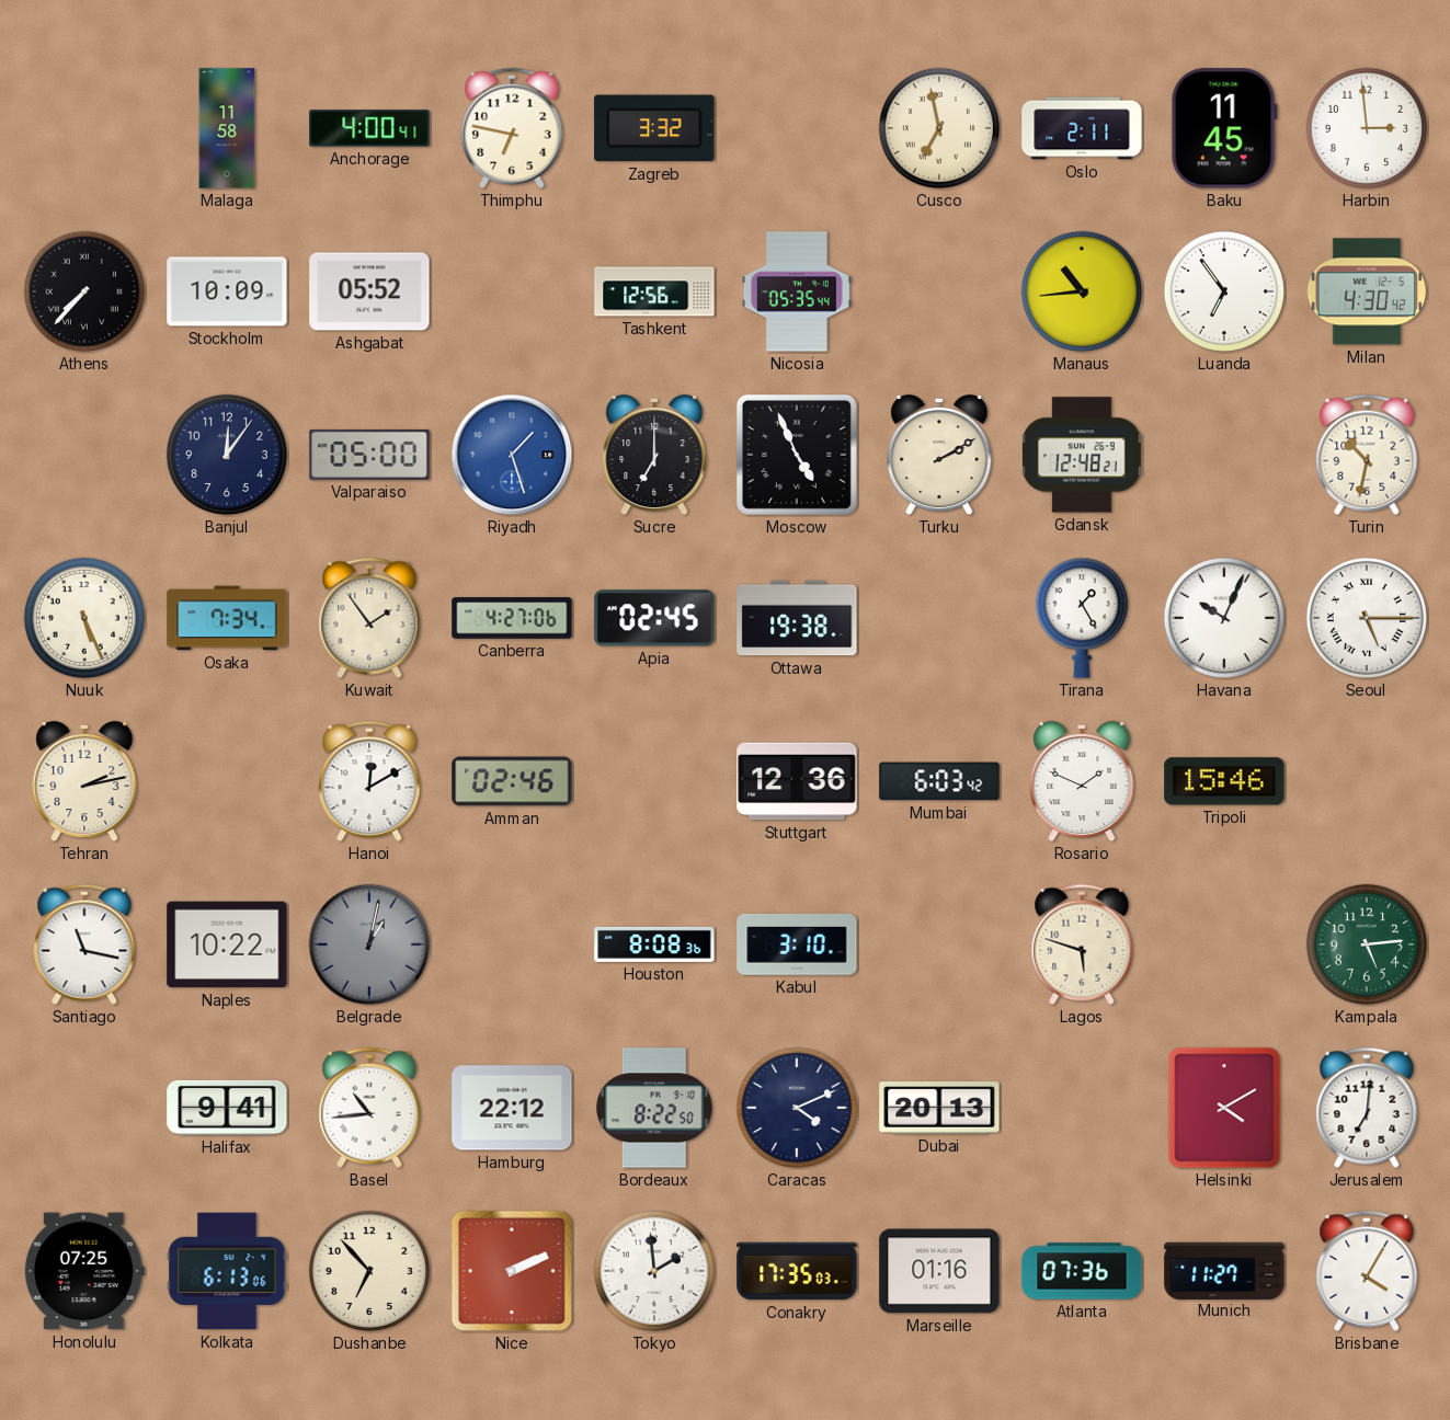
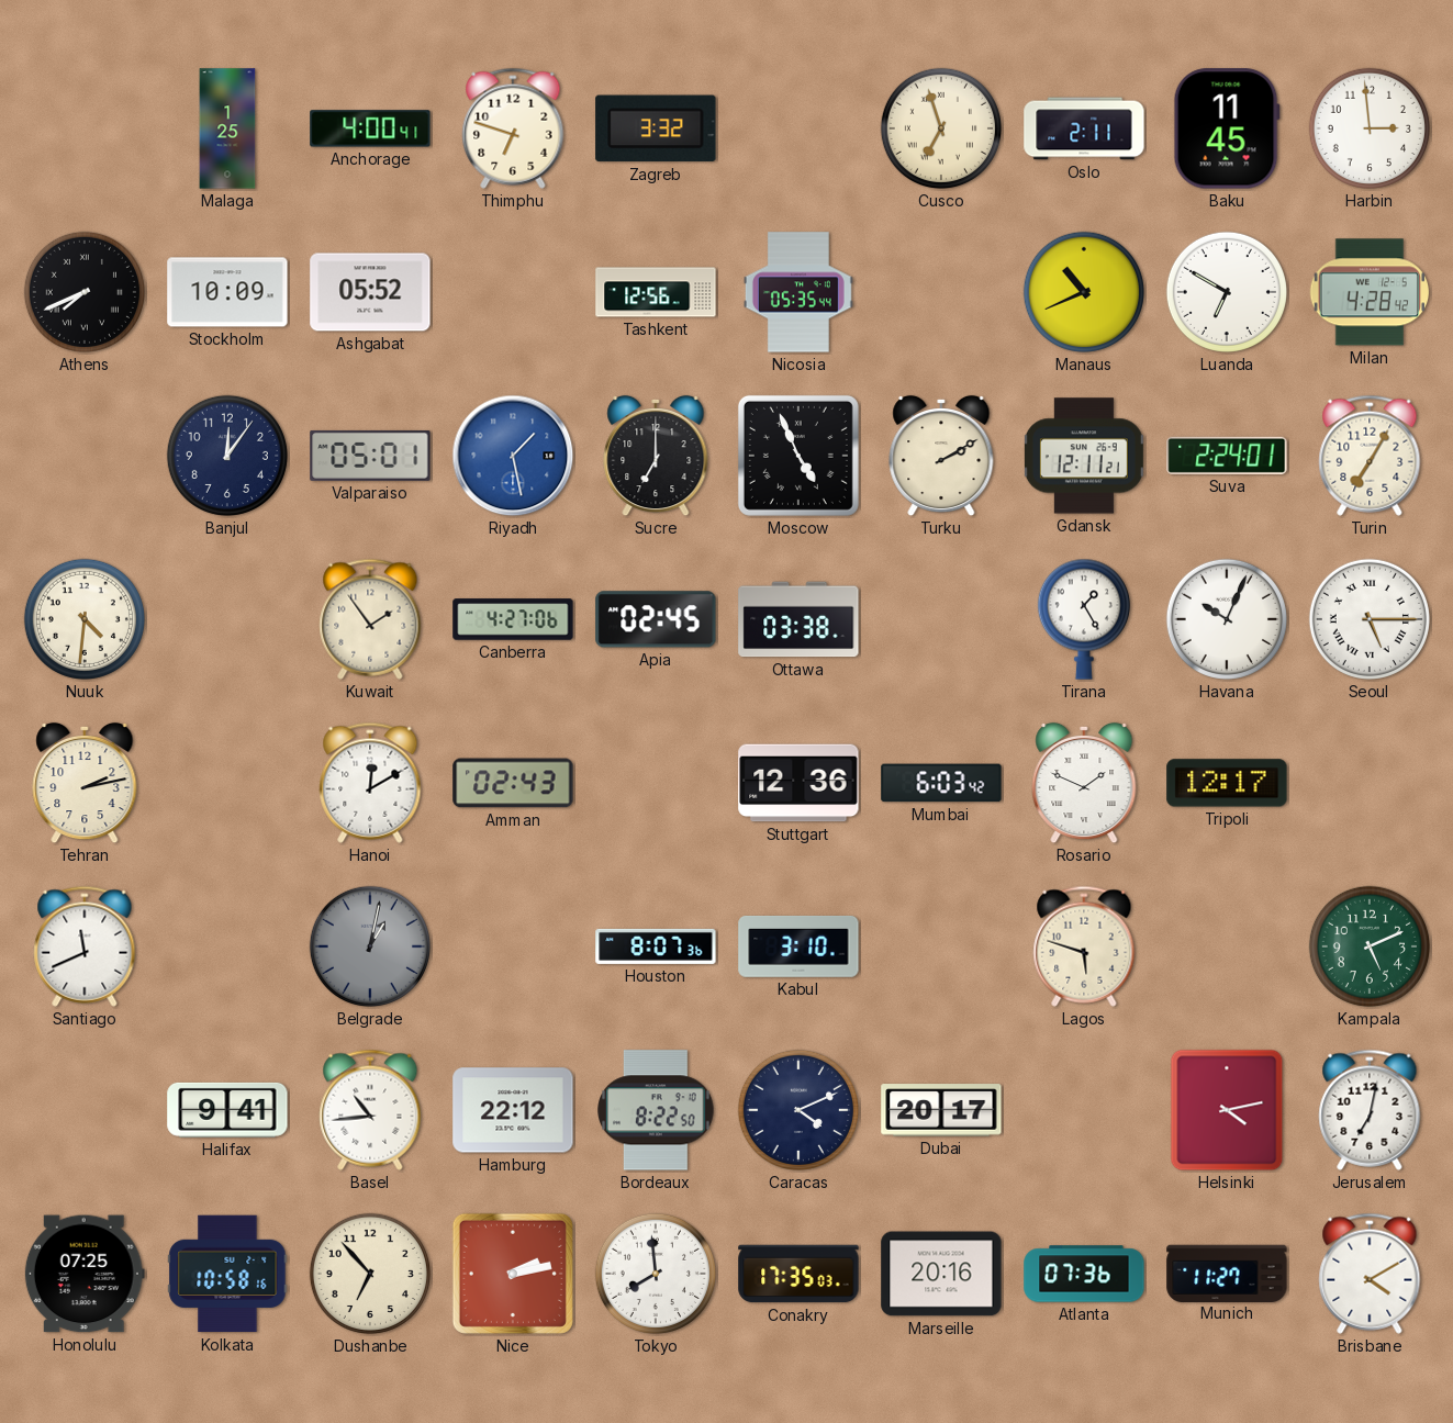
Malaga: 11:58 -> 1:25 (227, 128)
Thimphu: 6:47 -> 6:48 (513, 128)
Cusco: 6:58 -> 6:57 (941, 128)
Athens: 7:37 -> 7:41 (85, 292)
Manaus: 10:44 -> 10:41 (1084, 292)
Luanda: 6:54 -> 6:50 (1227, 292)
Milan: 4:30 -> 4:28 (1370, 292)
Valparaiso: 05:00 -> 05:01 (370, 456)
Riyadh: 1:27 -> 1:28 (513, 456)
Gdansk: 12:48 -> 12:11 (1084, 456)
Suva: none -> 2:24 (1227, 456)
Turin: 10:32 -> 7:05 (1370, 456)
Nuuk: 5:26 -> 4:31 (85, 619)
Osaka: 7:34 -> none (227, 618)
Ottawa: 19:38 -> 03:38 (798, 619)
Amman: 02:46 -> 02:43 (513, 783)
Tripoli: 15:46 -> 12:17 (1227, 783)
Santiago: 11:17 -> 11:41 (85, 946)
Naples: 10:22 -> none (227, 944)
Houston: 8:08 -> 8:07 (656, 946)
Kampala: 5:14 -> 5:11 (1370, 946)
Dubai: 20:13 -> 20:17 (941, 1110)
Helsinki: 4:10 -> 4:13 (1227, 1110)
Jerusalem: 7:01 -> 7:02 (1370, 1110)
Kolkata: 6:13 -> 10:58 (227, 1274)
Nice: 2:11 -> 2:13 (513, 1274)
Tokyo: 1:59 -> 7:59 (656, 1274)
Marseille: 01:16 -> 20:16 (941, 1274)
Brisbane: 4:05 -> 4:10 (1370, 1274)
